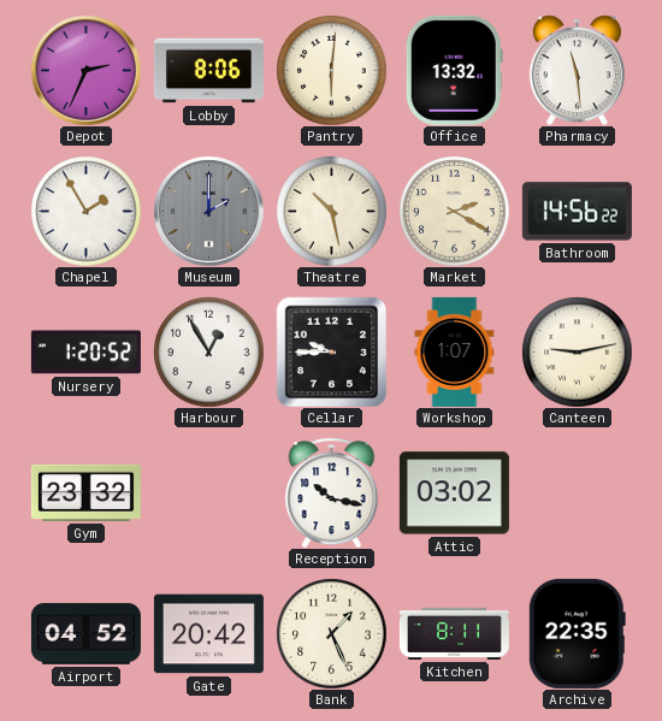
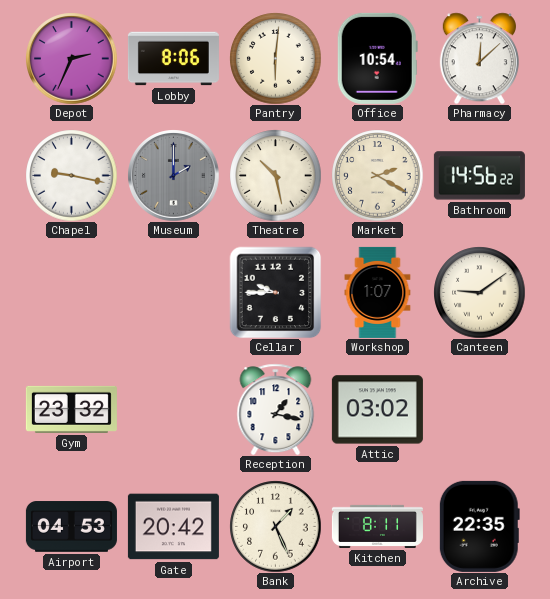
Office: 13:32 -> 10:54 (377, 58)
Pharmacy: 11:29 -> 12:08 (479, 58)
Chapel: 1:55 -> 9:17 (71, 175)
Nursery: 1:20 -> none (85, 353)
Harbour: 12:55 -> none (208, 351)
Canteen: 9:13 -> 9:09 (479, 292)
Reception: 10:17 -> 1:17 (276, 409)
Airport: 04:52 -> 04:53 (71, 527)
